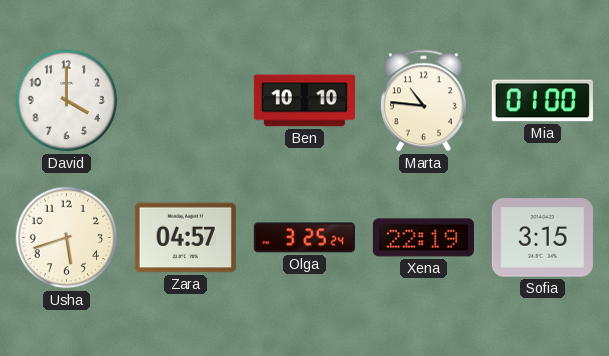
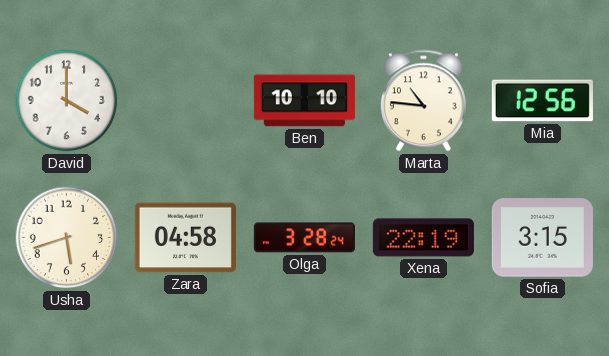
Mia: 01:00 -> 12:56 (542, 101)
Zara: 04:57 -> 04:58 (185, 238)
Olga: 3:25 -> 3:28 (304, 238)
